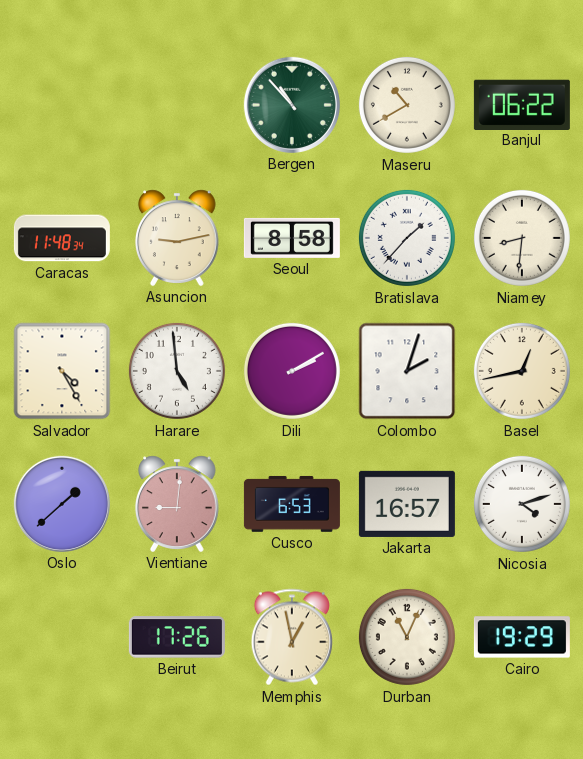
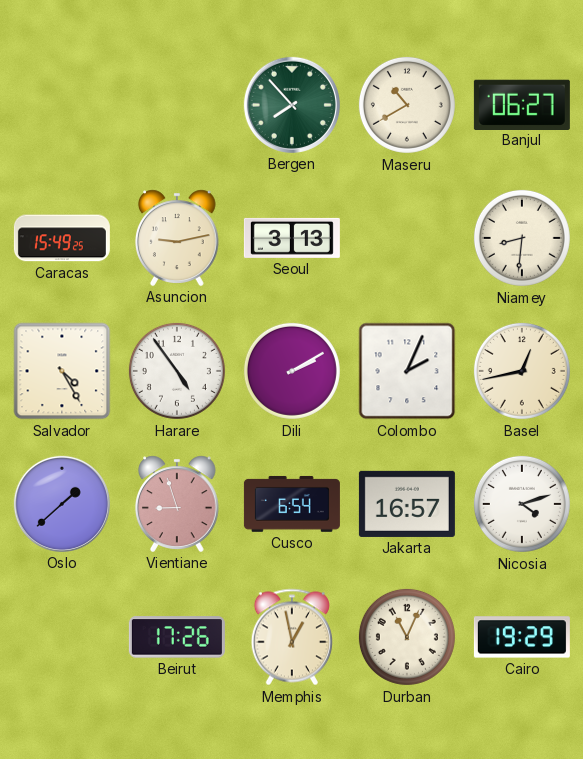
Bergen: 10:53 -> 7:53 (292, 105)
Banjul: 06:22 -> 06:27 (522, 104)
Caracas: 11:48 -> 15:49 (62, 238)
Seoul: 8:58 -> 3:13 (292, 238)
Bratislava: 1:37 -> none (407, 238)
Harare: 4:59 -> 4:54 (177, 371)
Colombo: 2:03 -> 2:04 (407, 371)
Vientiane: 9:01 -> 8:57 (177, 504)
Cusco: 6:53 -> 6:54 (292, 504)
